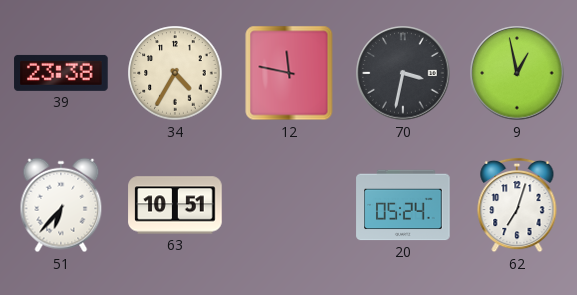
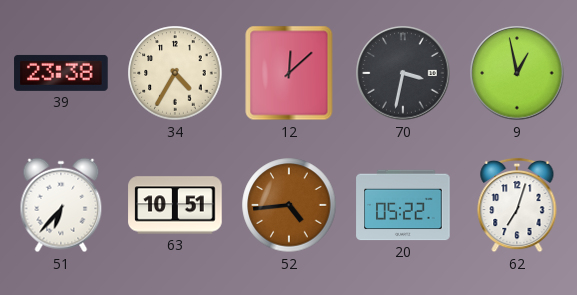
12: 11:47 -> 12:08 (289, 73)
52: none -> 4:44 (289, 205)
20: 05:24 -> 05:22 (403, 205)
